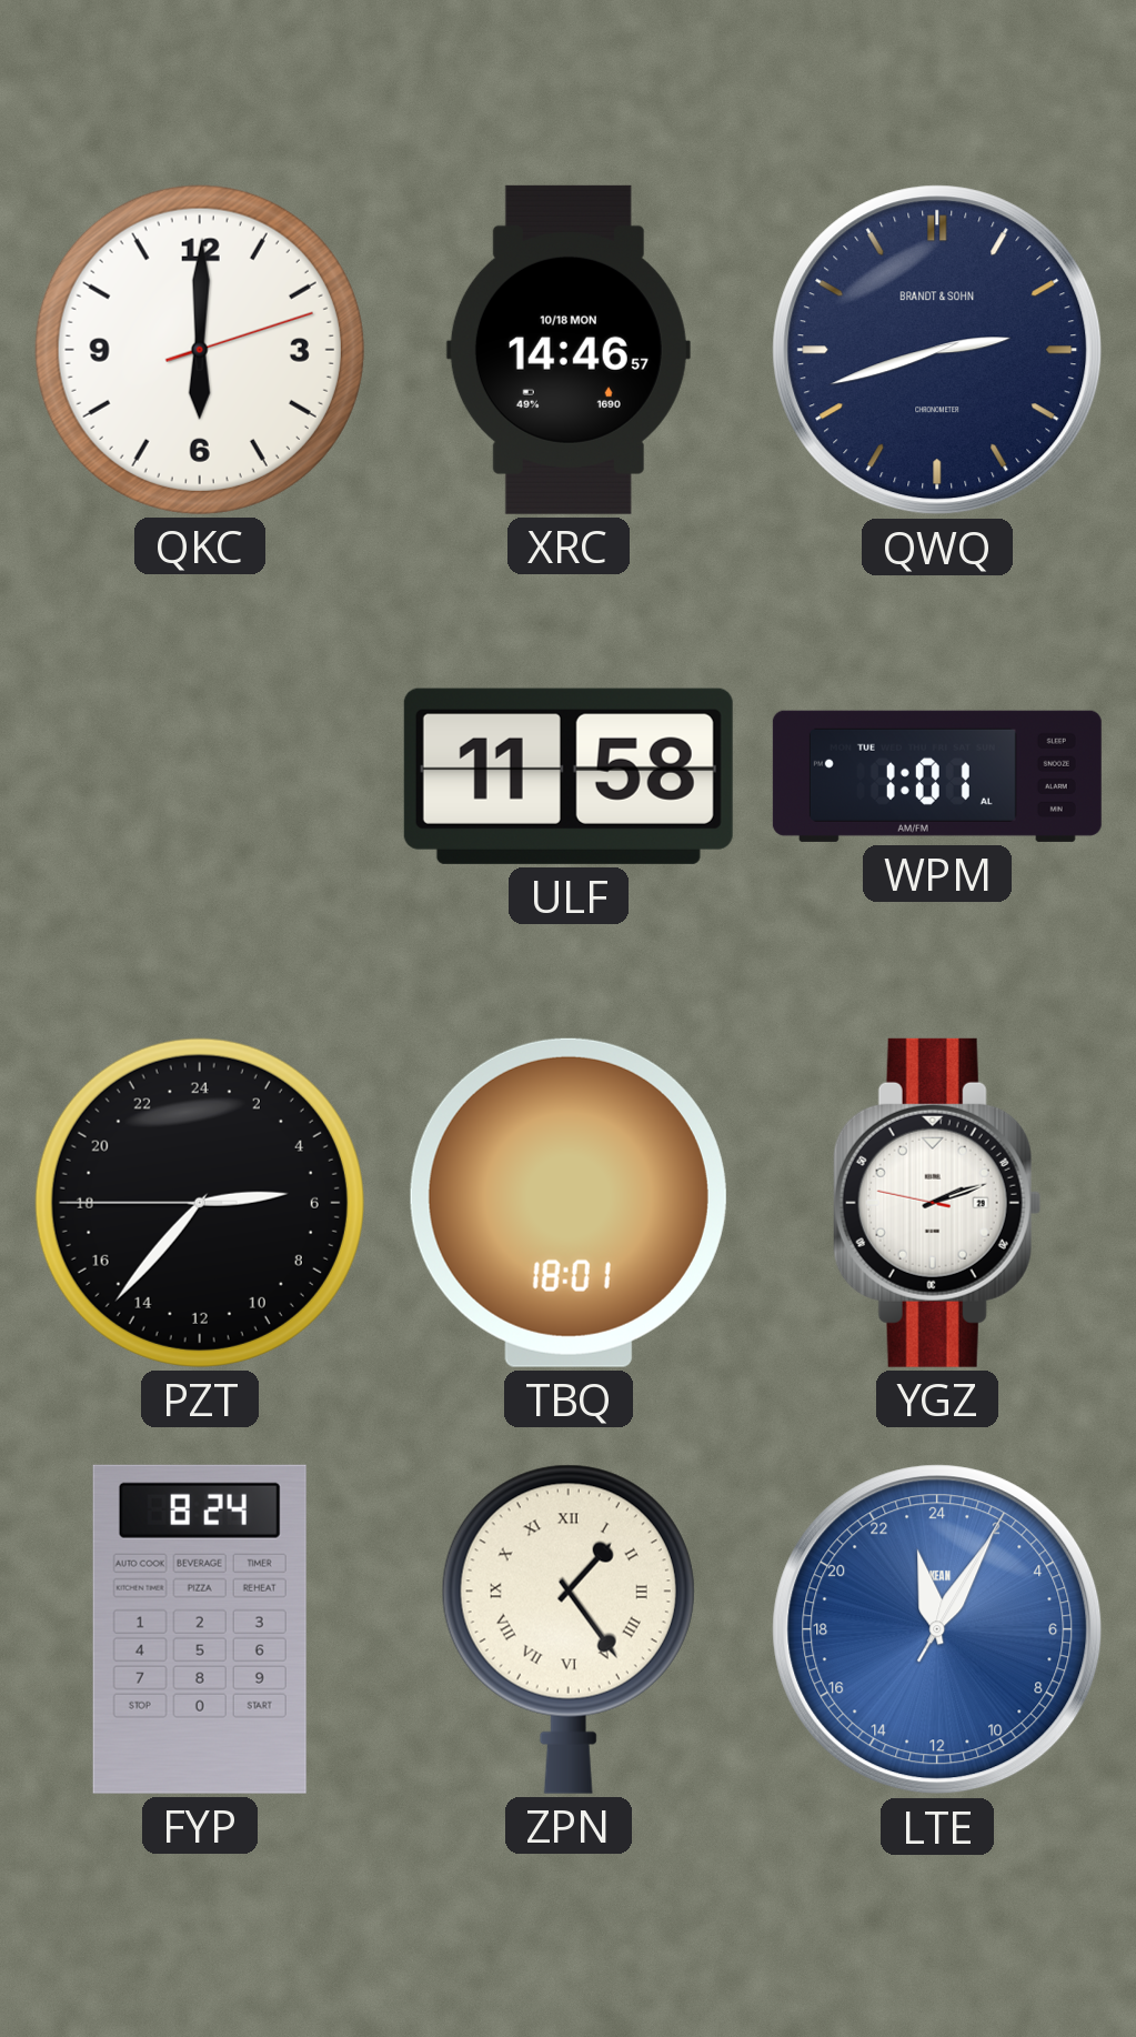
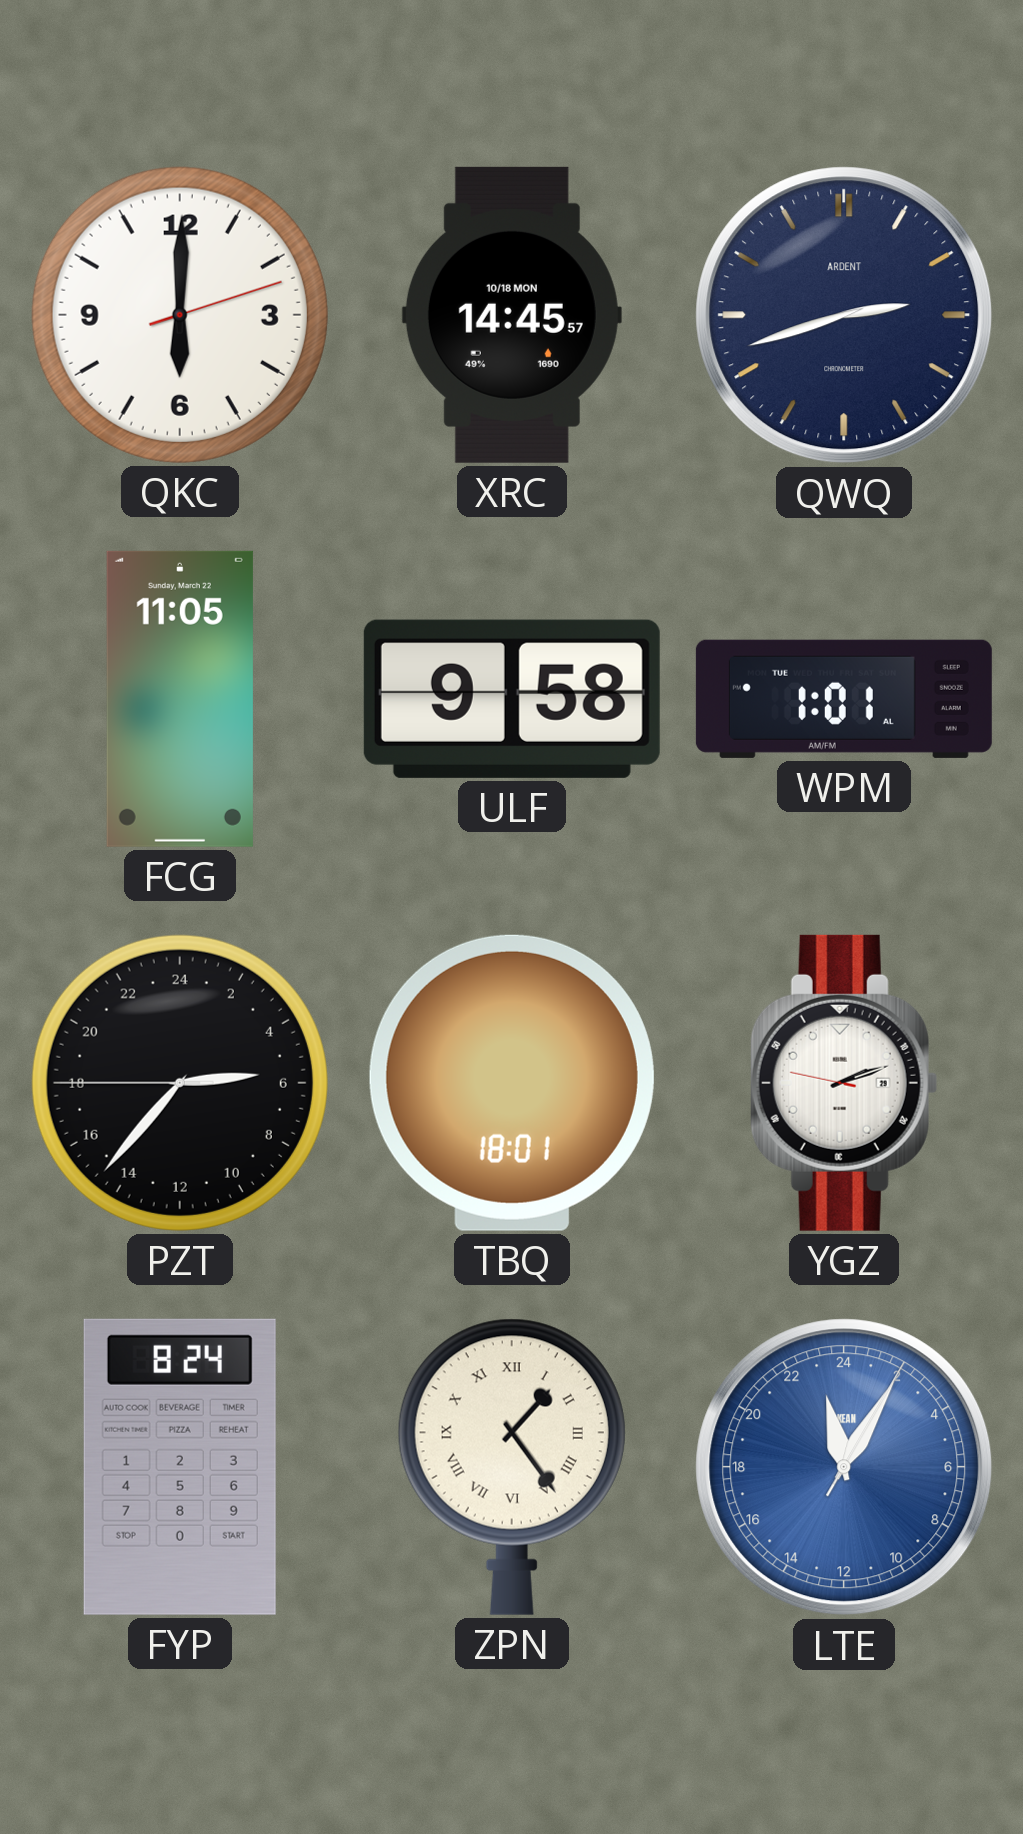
XRC: 14:46 -> 14:45 (512, 315)
QWQ brand: BRANDT & SOHN -> ARDENT (844, 315)
FCG: none -> 11:05 (180, 699)
ULF: 11:58 -> 9:58 (512, 699)
